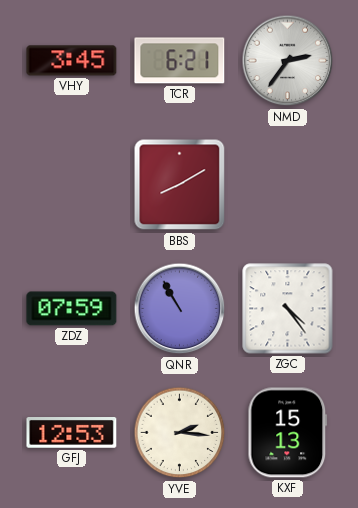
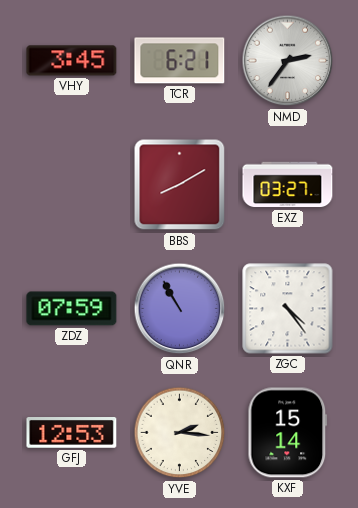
EXZ: none -> 03:27 (288, 185)
KXF: 15:13 -> 15:14 (288, 433)
